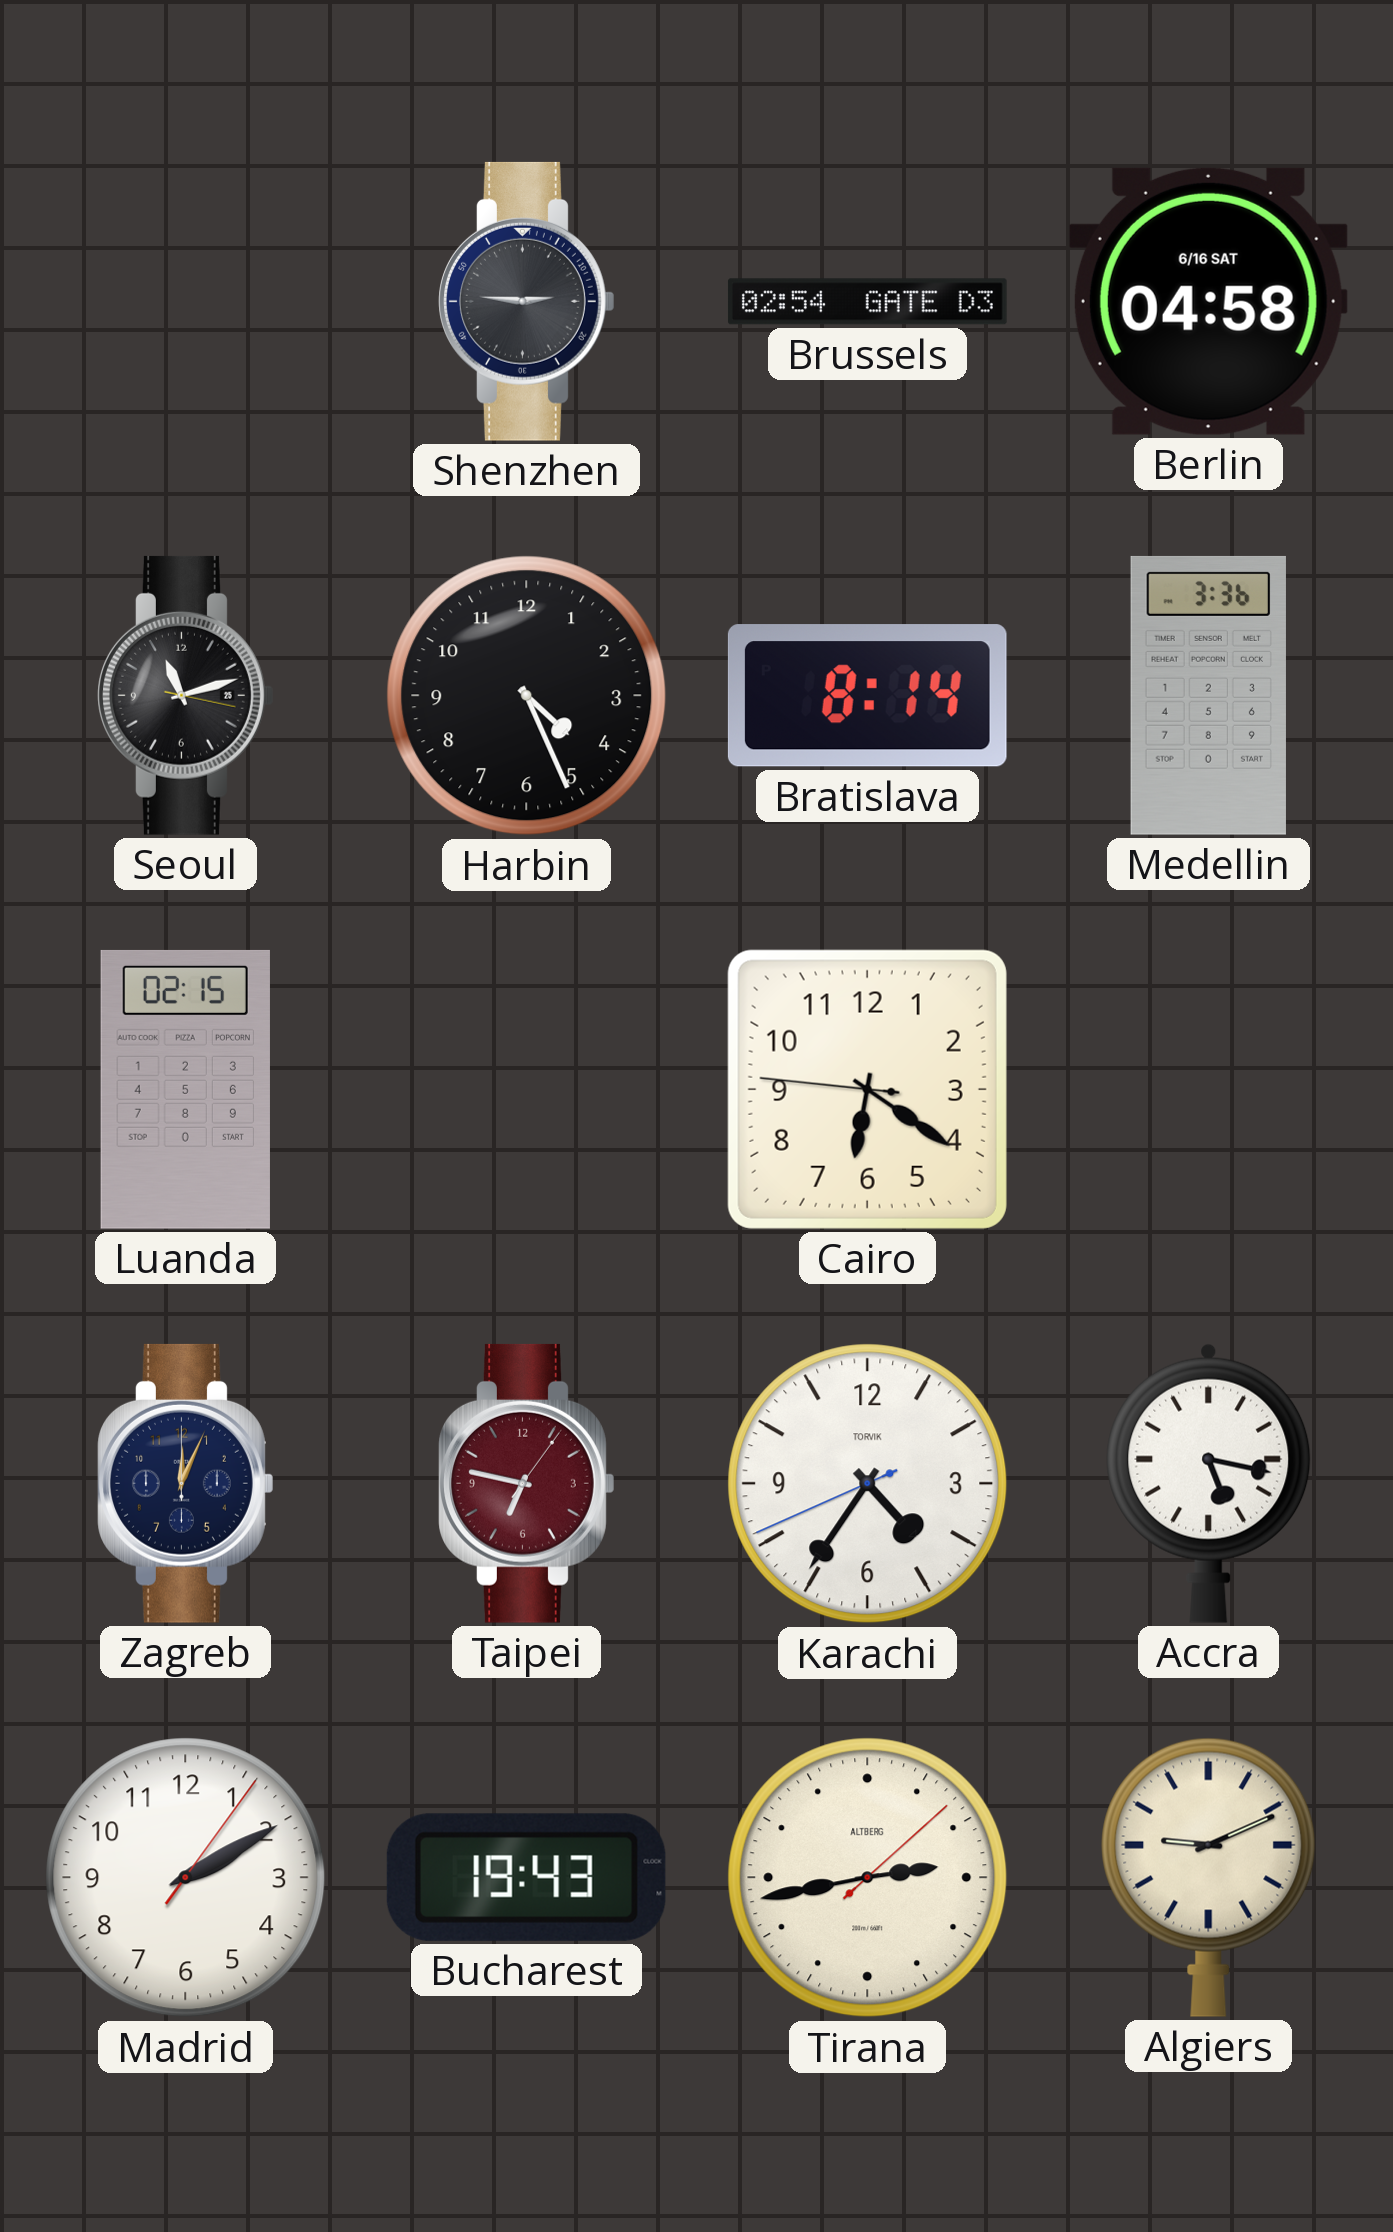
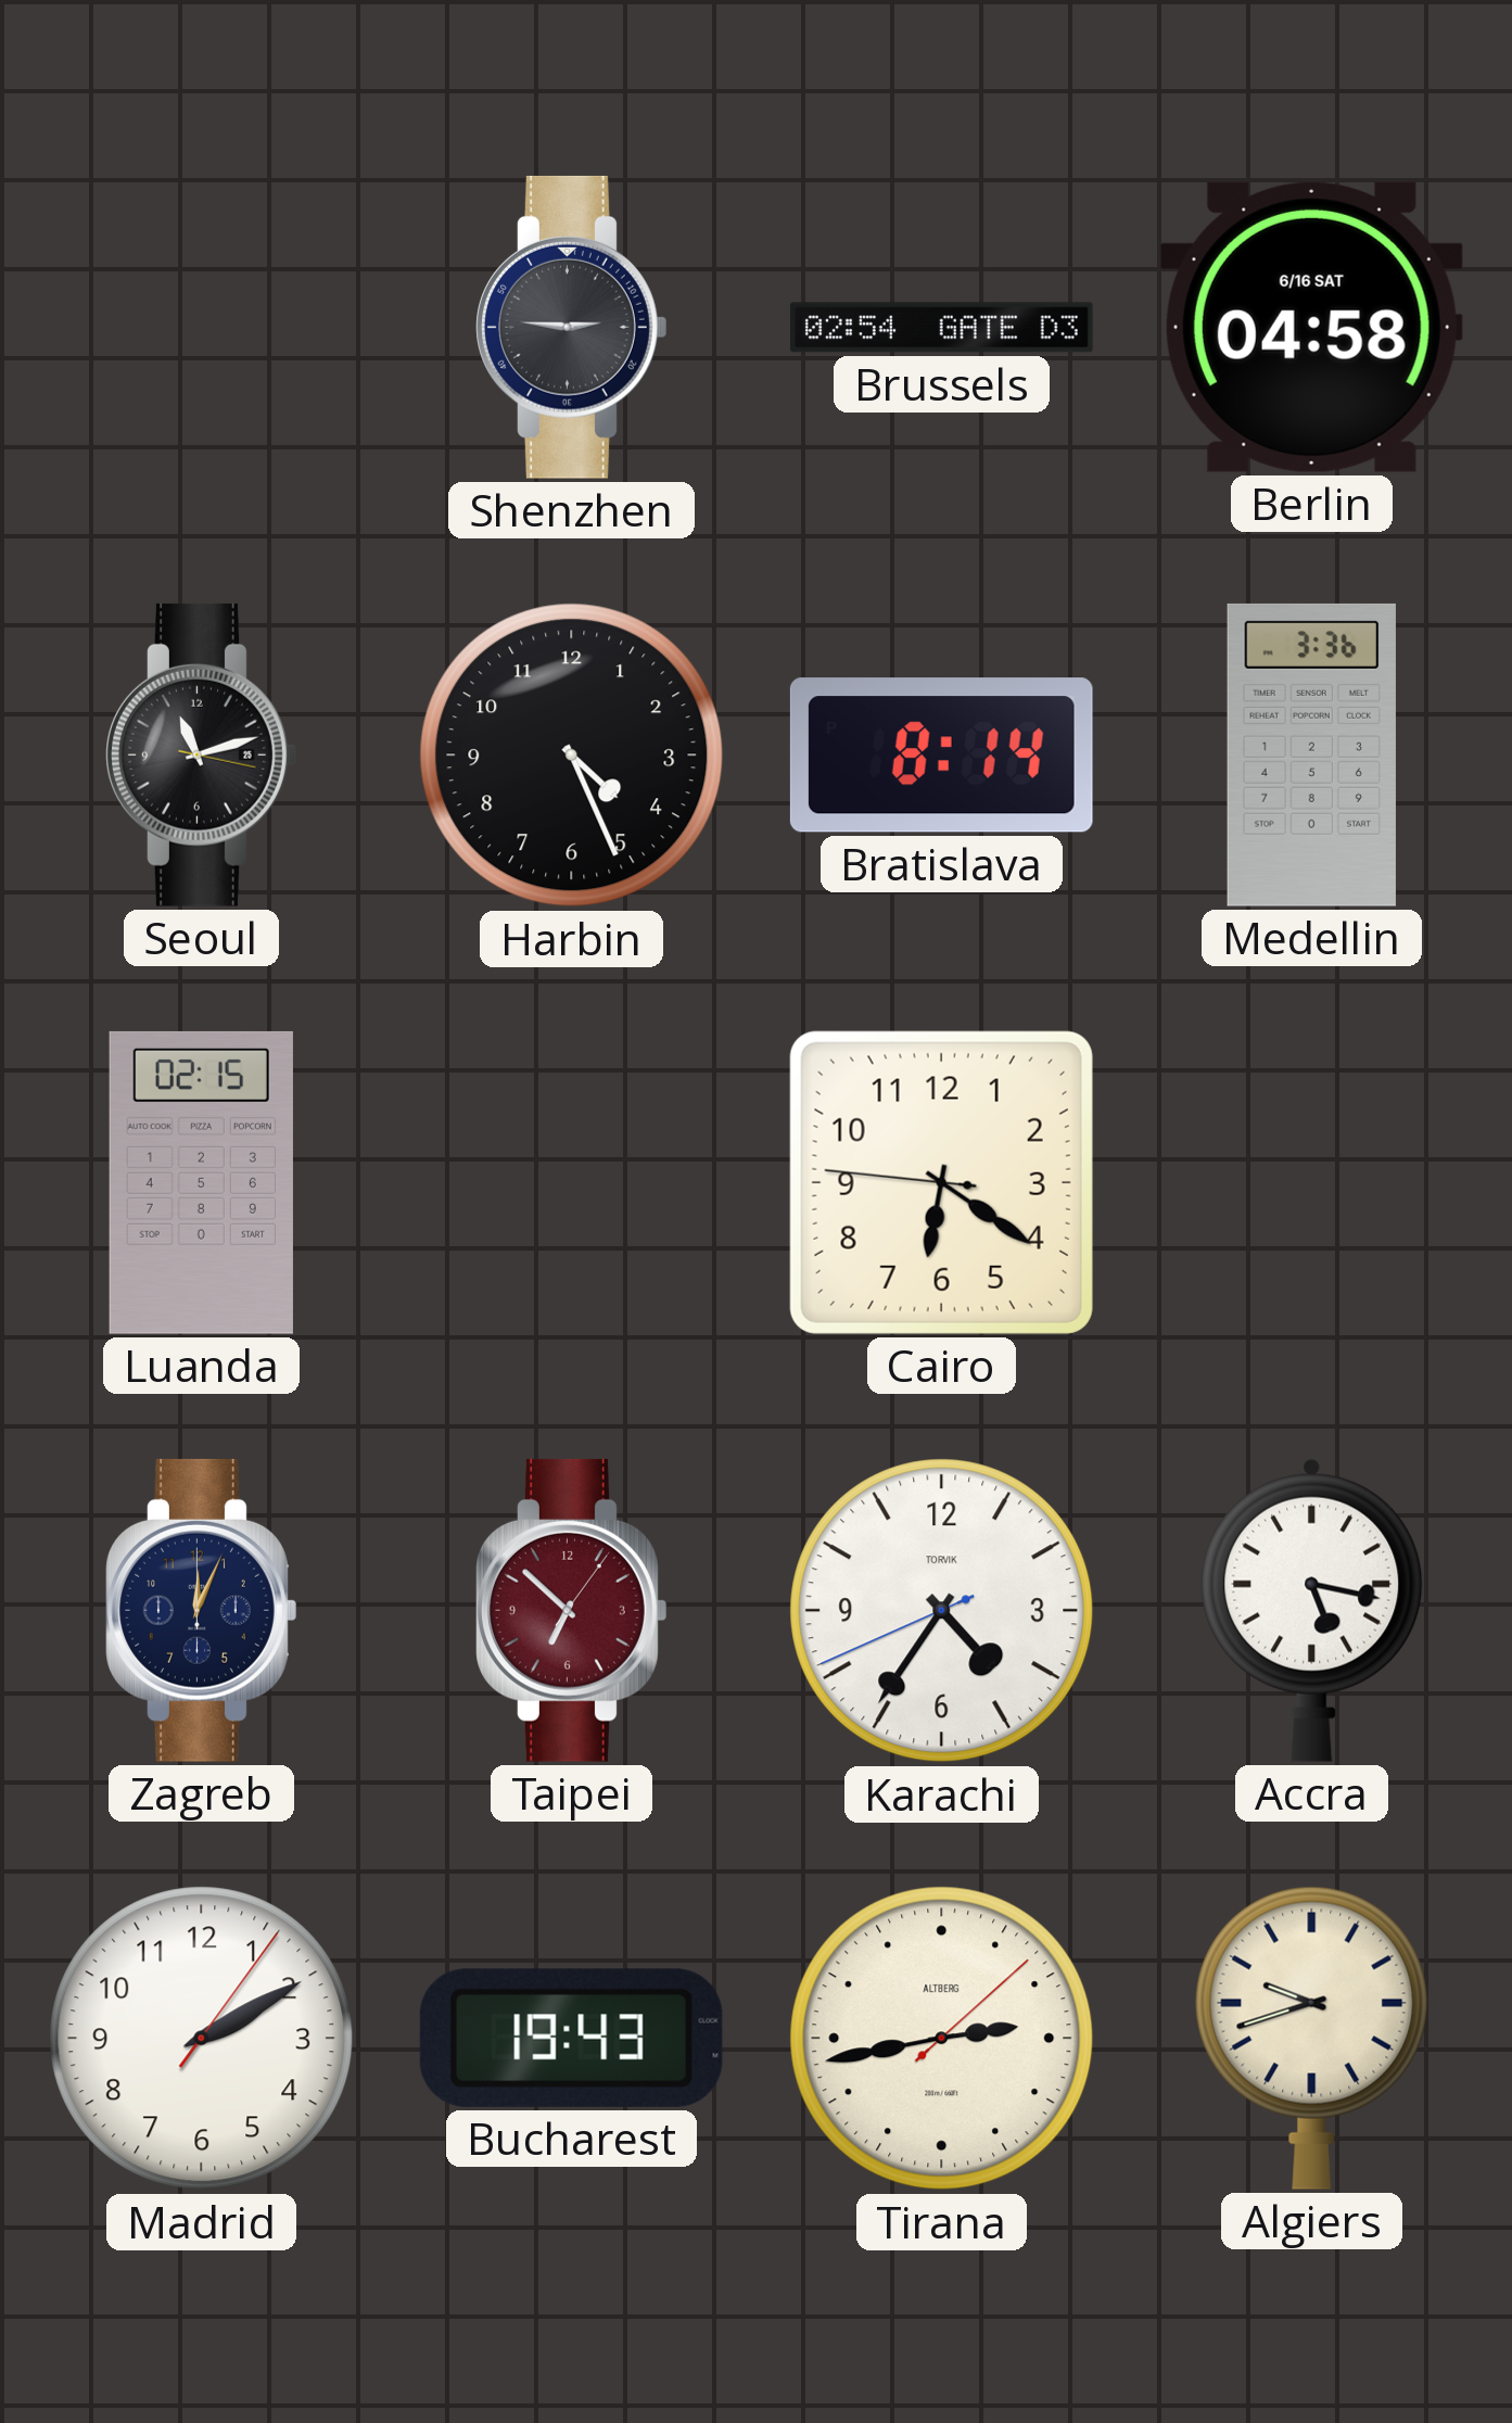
Taipei: 6:47 -> 6:52 (572, 1610)
Algiers: 9:11 -> 9:42 (1312, 2038)
